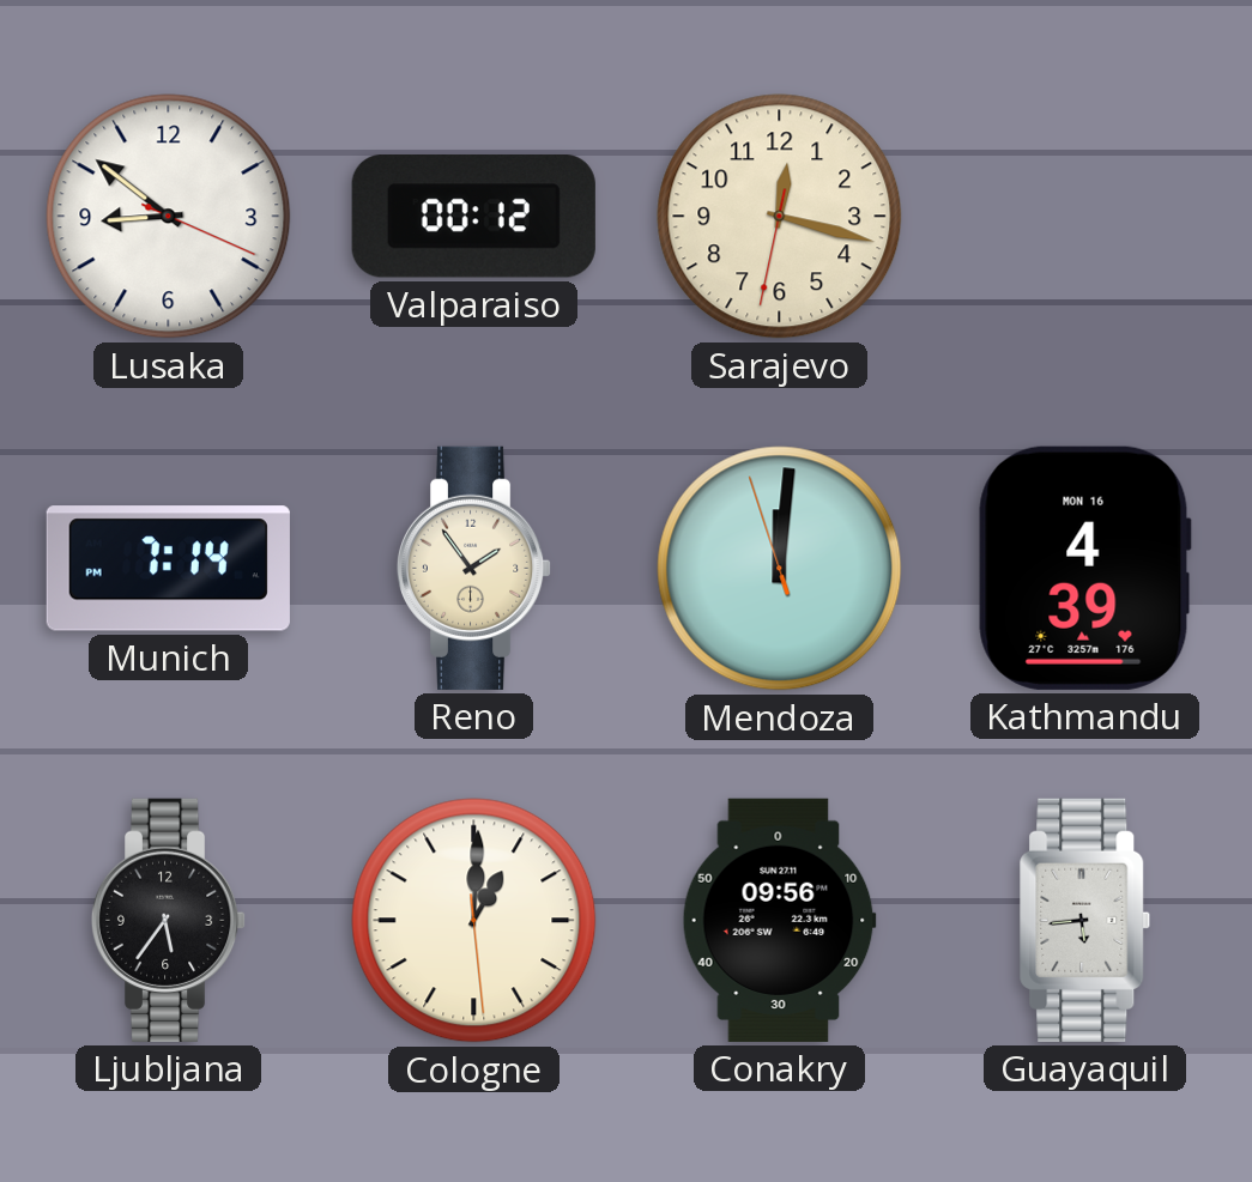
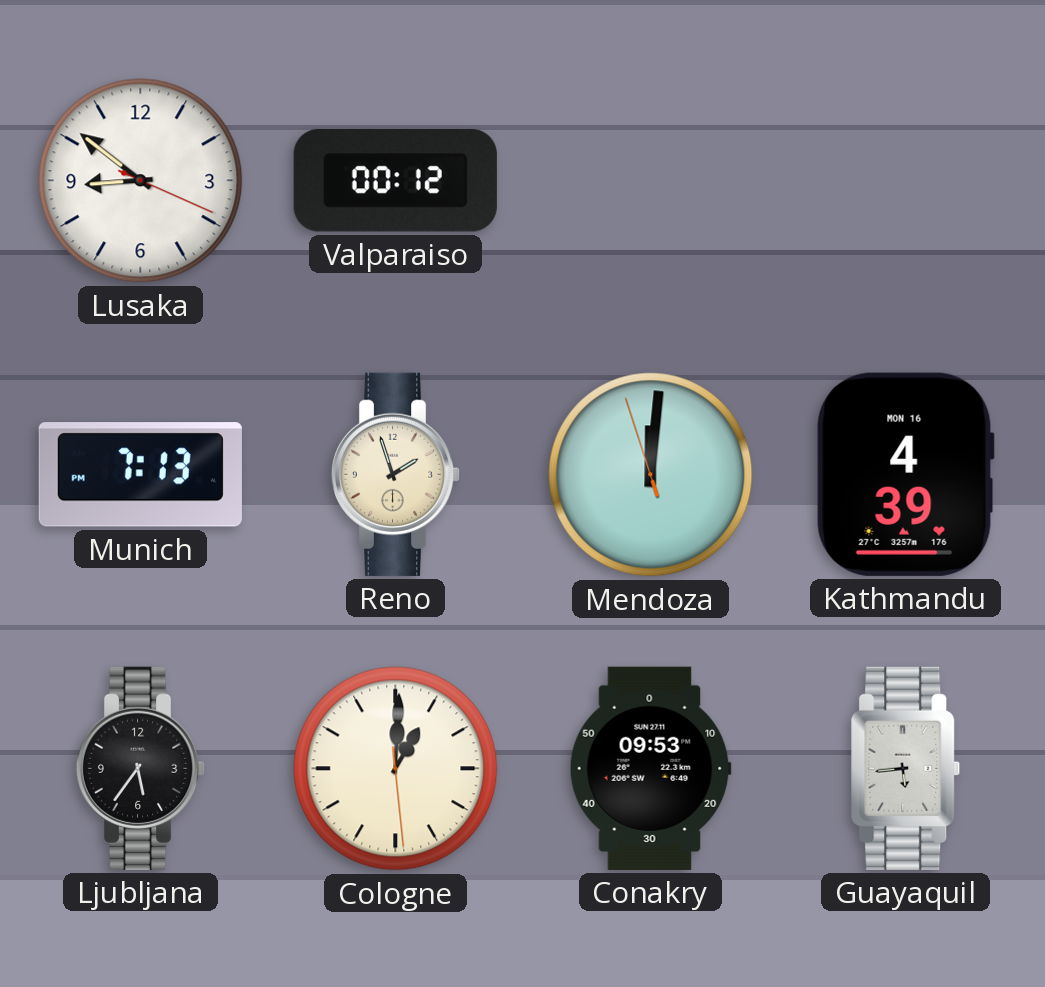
Sarajevo: 12:17 -> none (780, 217)
Munich: 7:14 -> 7:13 (140, 475)
Reno: 1:54 -> 1:57 (396, 474)
Conakry: 09:56 -> 09:53 (650, 768)
